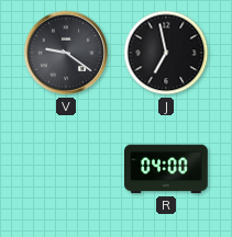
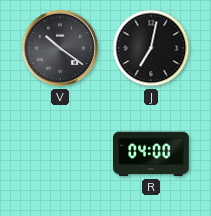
V: 9:21 -> 10:21 (60, 48)
J: 6:58 -> 7:02 (151, 48)
